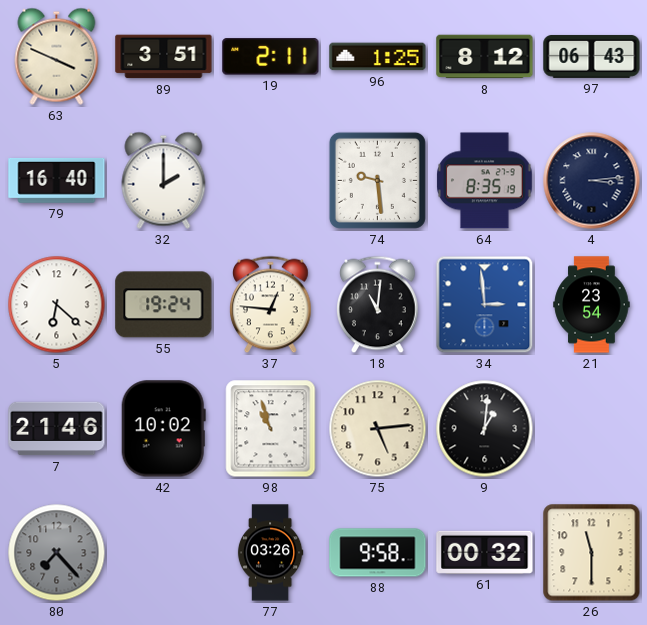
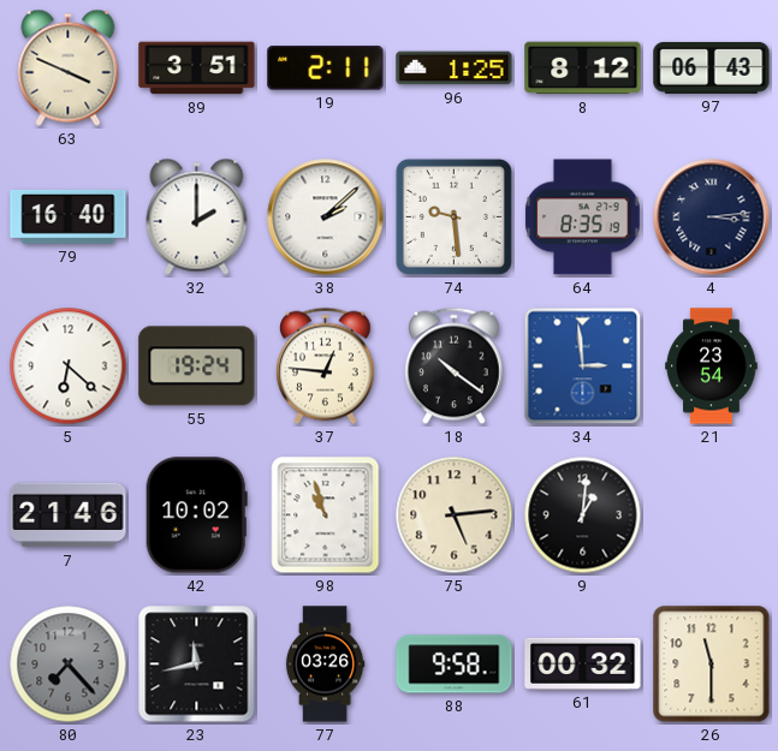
38: none -> 2:08 (326, 217)
18: 11:01 -> 10:21 (455, 366)
23: none -> 11:43 (197, 664)
